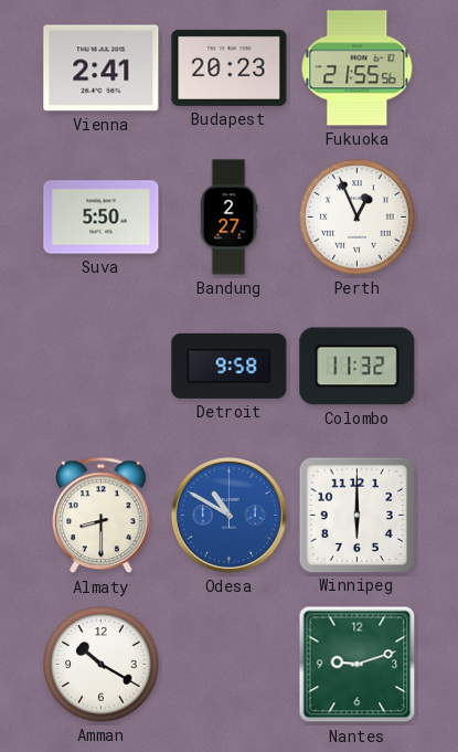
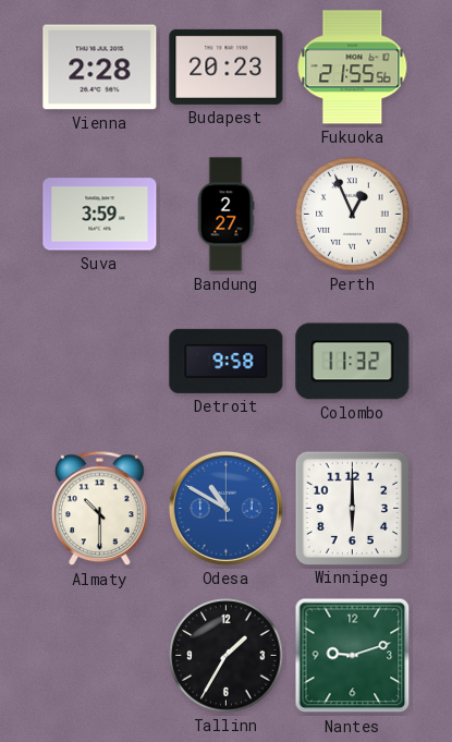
Vienna: 2:41 -> 2:28 (100, 68)
Suva: 5:50 -> 3:59 (100, 215)
Almaty: 8:30 -> 10:30 (100, 509)
Amman: 10:20 -> none (102, 665)
Tallinn: none -> 1:35 (227, 656)
